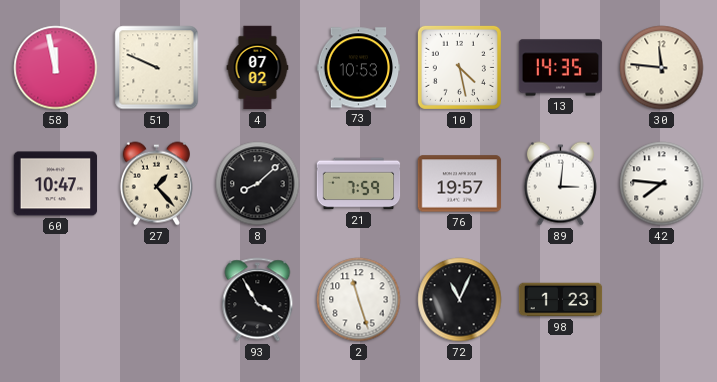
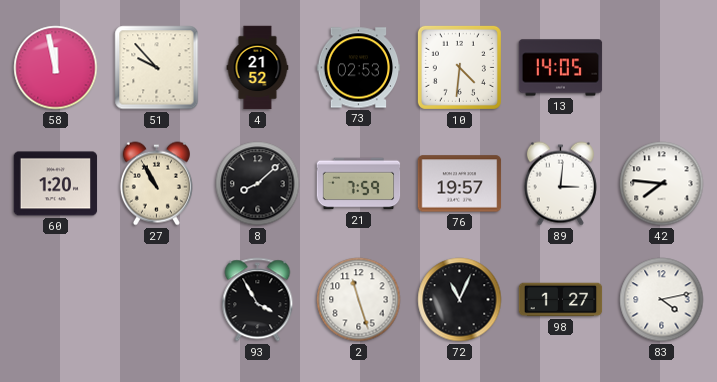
51: 9:49 -> 9:53 (157, 68)
4: 07:02 -> 21:52 (258, 68)
73: 10:53 -> 02:53 (359, 68)
10: 4:28 -> 4:31 (459, 67)
13: 14:35 -> 14:05 (561, 68)
30: 11:46 -> none (662, 68)
60: 10:47 -> 1:20 (56, 184)
27: 1:23 -> 10:55 (156, 184)
98: 1:23 -> 1:27 (561, 300)
83: none -> 4:13 (662, 300)
